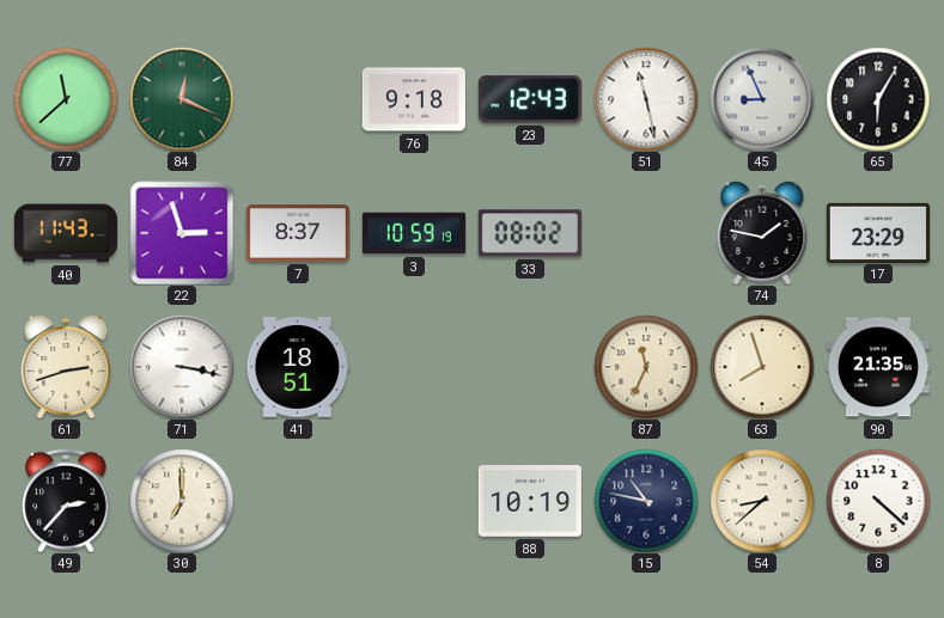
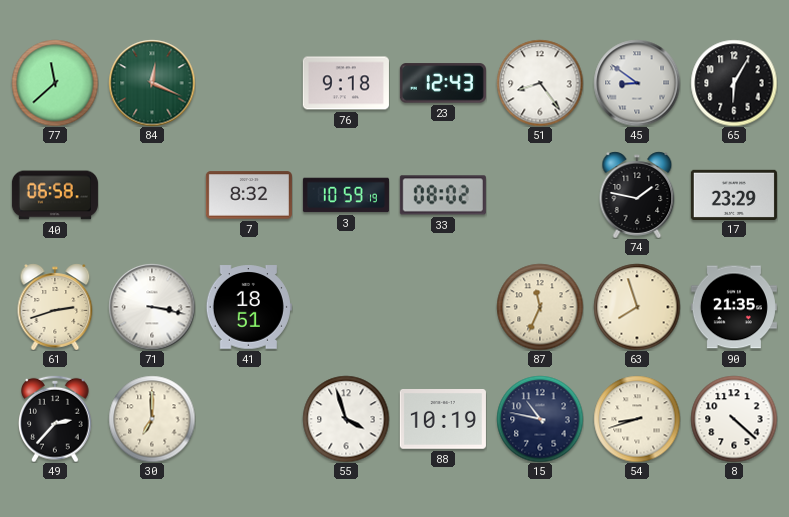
51: 11:28 -> 8:24 (540, 83)
45: 8:56 -> 8:51 (637, 83)
40: 11:43 -> 06:58 (55, 195)
22: 2:57 -> none (182, 233)
7: 8:37 -> 8:32 (249, 195)
55: none -> 3:57 (346, 419)
54: 8:38 -> 8:42 (637, 419)
